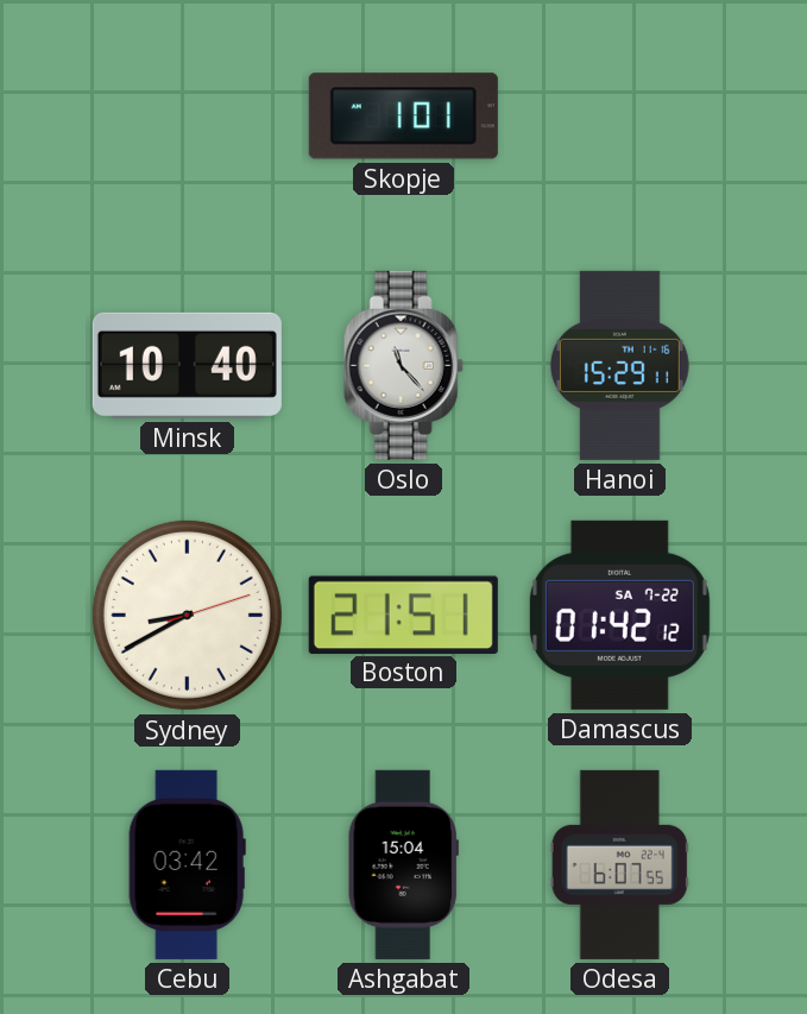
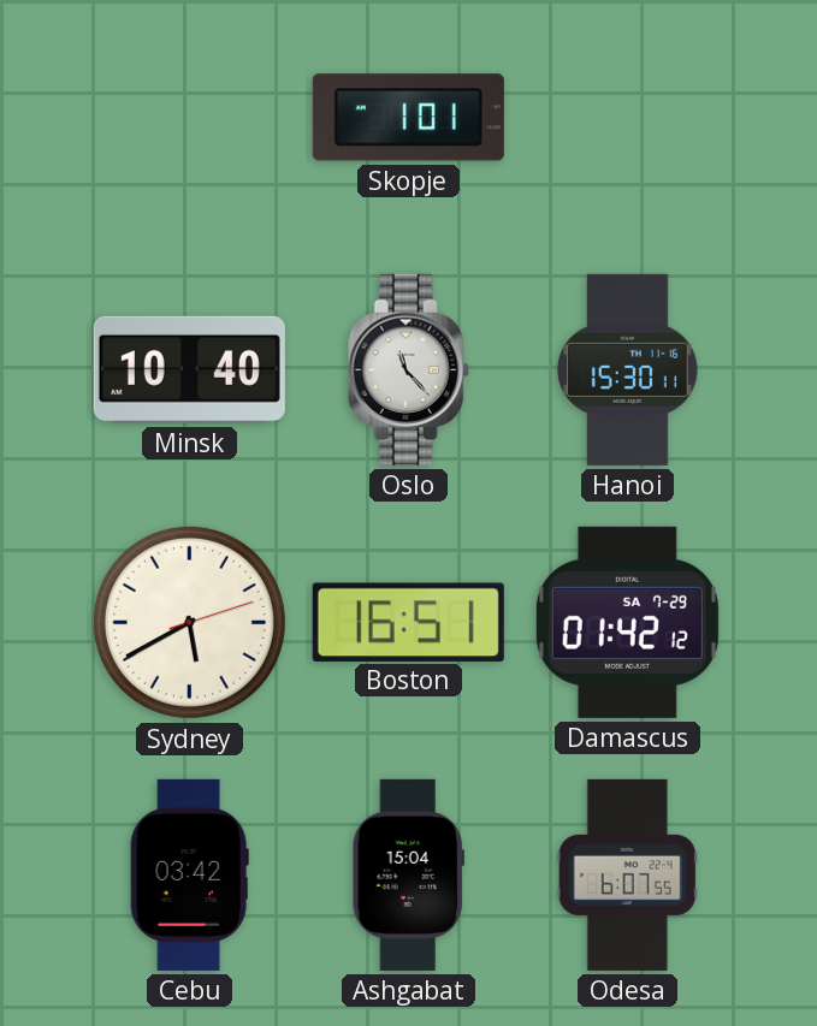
Hanoi: 15:29 -> 15:30 (628, 369)
Sydney: 8:40 -> 5:40 (189, 622)
Boston: 21:51 -> 16:51 (408, 622)
Damascus date: SA 7-22 -> SA 7-29 (627, 622)
